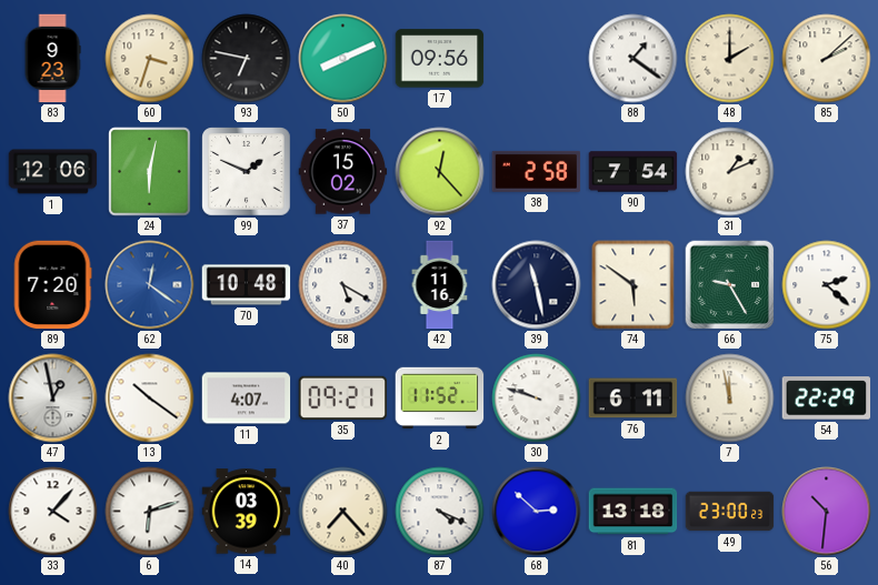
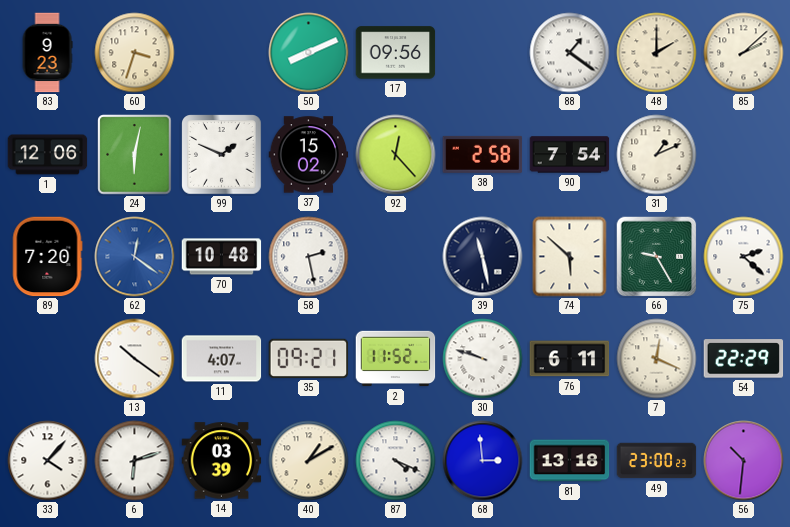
93: 6:47 -> none (247, 59)
58: 5:20 -> 2:28 (309, 257)
42: 11:16 -> none (440, 285)
74: 5:51 -> 5:52 (570, 257)
47: 12:58 -> none (53, 399)
7: 11:58 -> 12:19 (657, 359)
40: 7:23 -> 1:10 (309, 461)
68: 2:52 -> 2:59 (483, 461)
